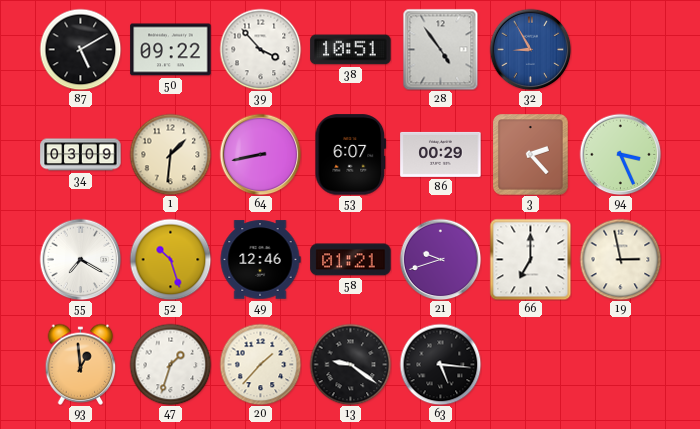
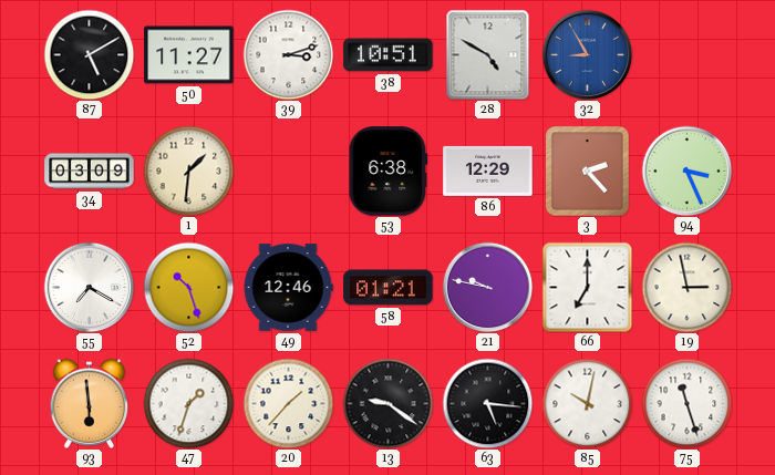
50: 09:22 -> 11:27 (189, 55)
39: 3:53 -> 3:12 (288, 54)
28: 4:54 -> 4:50 (488, 54)
64: 8:43 -> none (260, 154)
53: 6:07 -> 6:38 (389, 172)
86: 00:29 -> 12:29 (488, 171)
21: 9:42 -> 9:47 (487, 287)
93: 12:59 -> 5:59 (90, 403)
85: none -> 10:02 (587, 403)
75: none -> 11:27 (686, 403)
